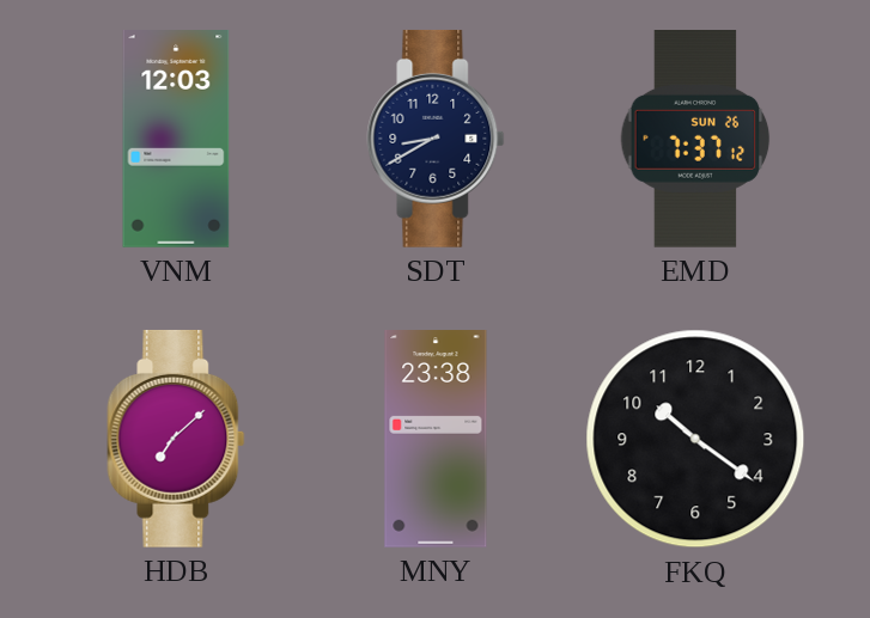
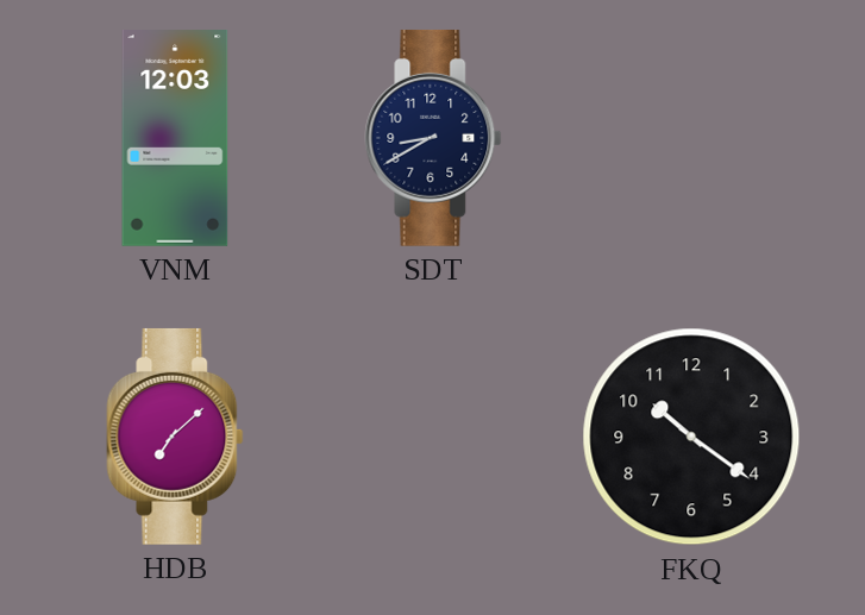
EMD: 7:37 -> none (695, 140)
MNY: 23:38 -> none (436, 440)
